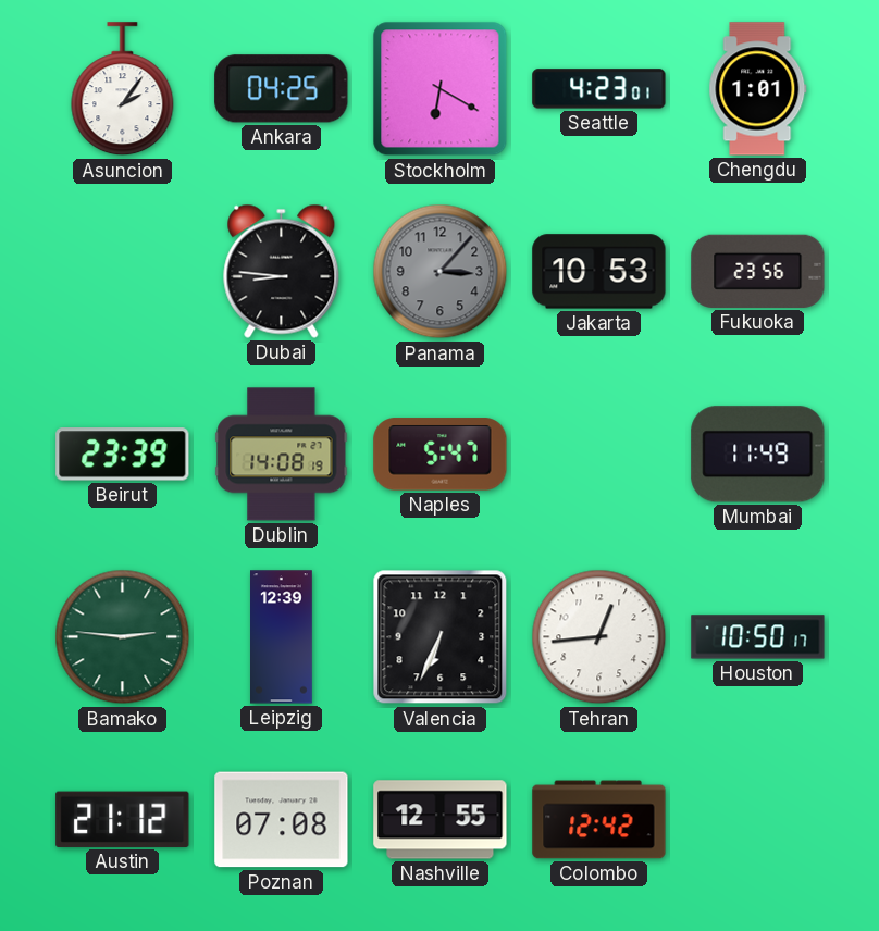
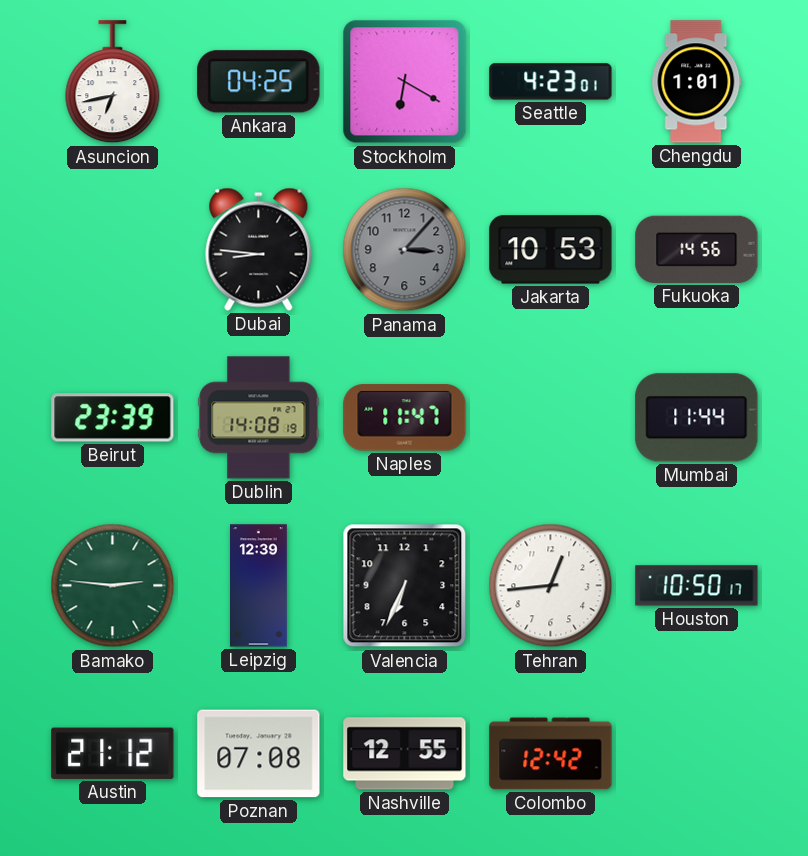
Asuncion: 2:06 -> 6:43 (113, 82)
Fukuoka: 23:56 -> 14:56 (697, 249)
Naples: 5:47 -> 11:47 (405, 418)
Mumbai: 11:49 -> 11:44 (697, 418)
